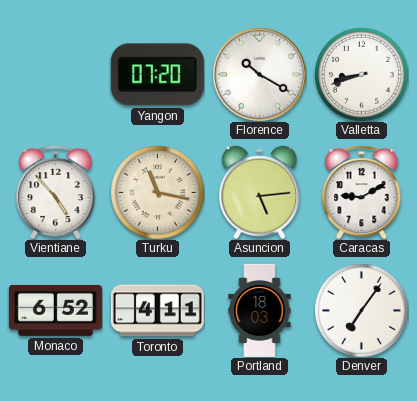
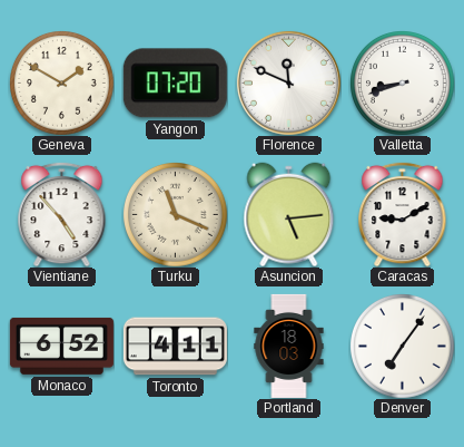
Geneva: none -> 1:50 (62, 84)
Florence: 10:20 -> 11:49 (288, 82)
Turku: 11:17 -> 11:19 (176, 215)
